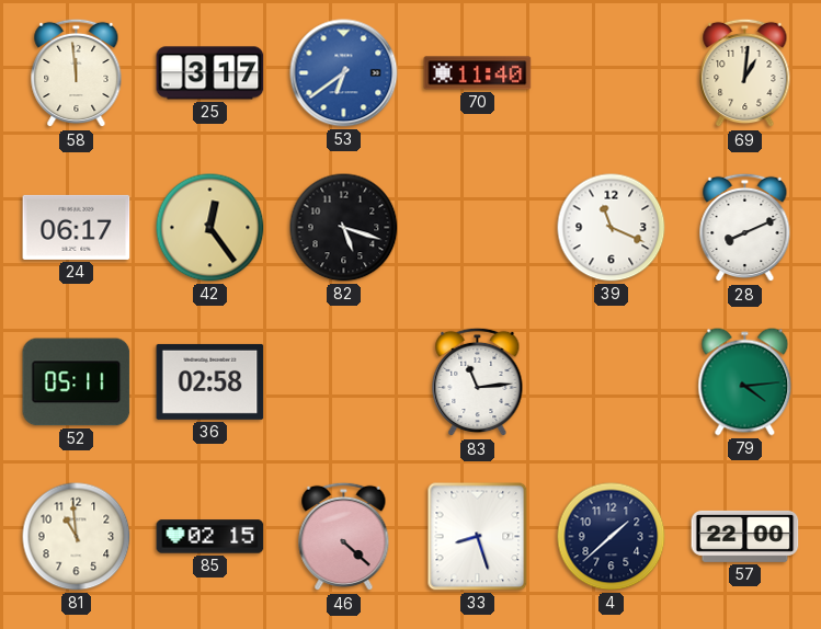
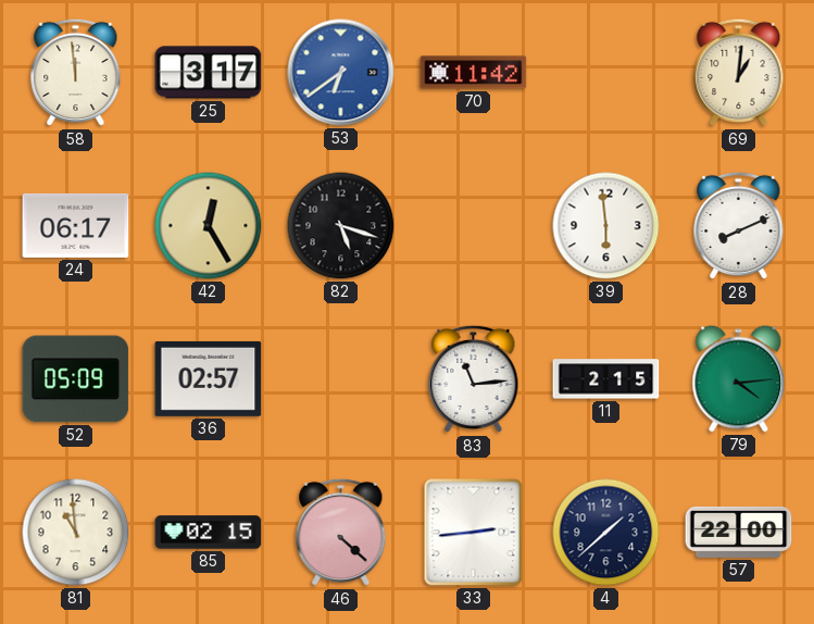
70: 11:40 -> 11:42 (474, 73)
42: 12:24 -> 12:25 (209, 226)
39: 11:19 -> 5:59 (606, 226)
52: 05:11 -> 05:09 (76, 379)
36: 02:58 -> 02:57 (209, 378)
11: none -> 2:15 (606, 379)
33: 8:27 -> 2:44 (474, 533)
